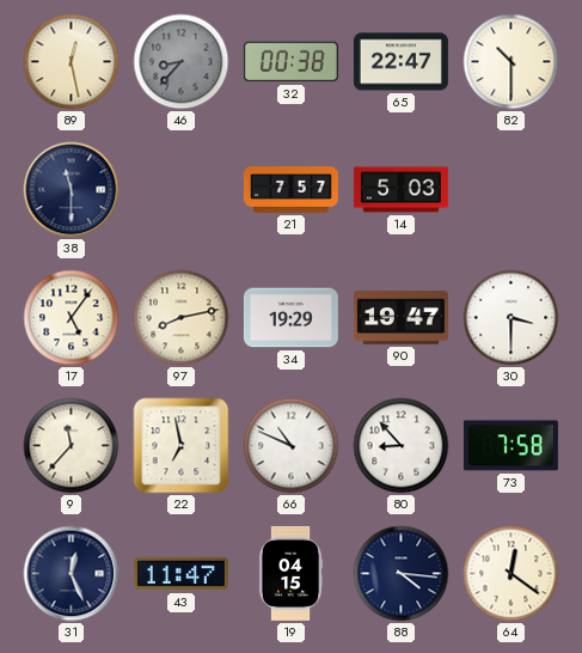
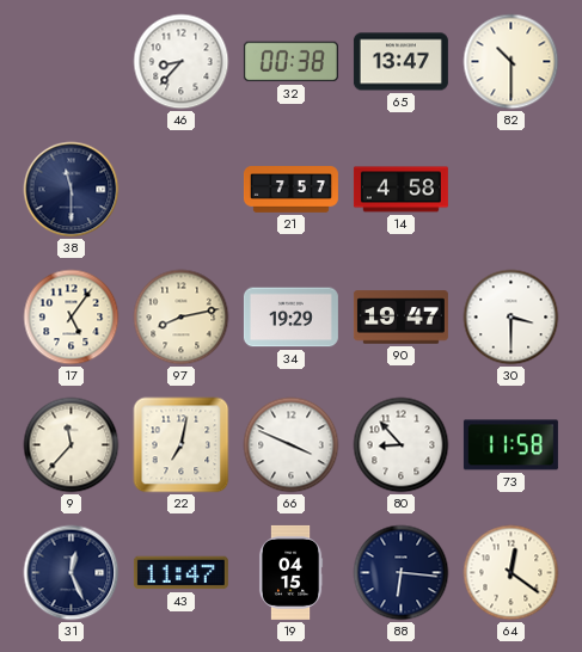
89: 12:28 -> none (72, 62)
46 dial: grey -> white (182, 62)
65: 22:47 -> 13:47 (400, 62)
14: 5:03 -> 4:58 (400, 190)
22: 6:58 -> 7:02 (182, 445)
66: 10:49 -> 3:49 (292, 445)
73: 7:58 -> 11:58 (510, 445)
88: 4:16 -> 6:16 (402, 573)
